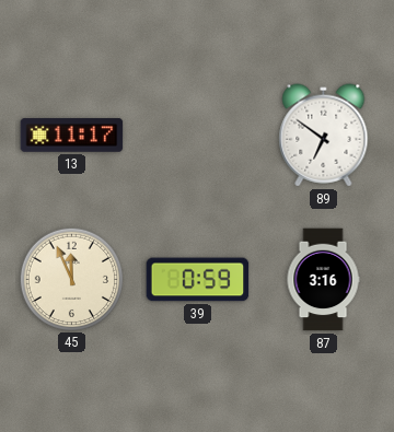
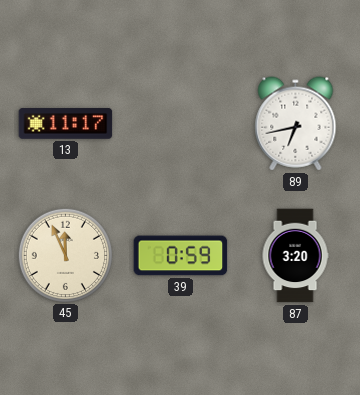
89: 6:51 -> 6:43 (296, 124)
87: 3:16 -> 3:20 (295, 256)
